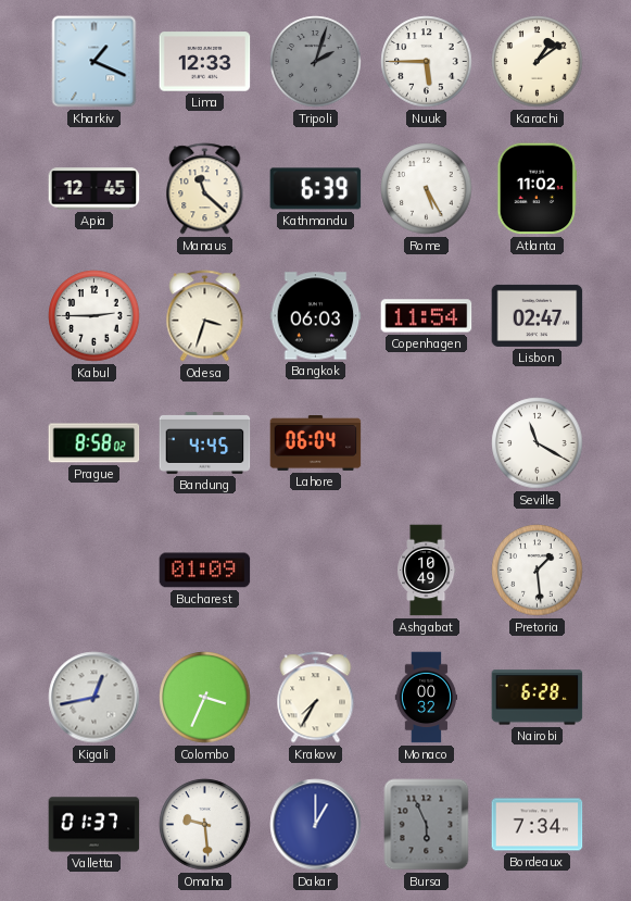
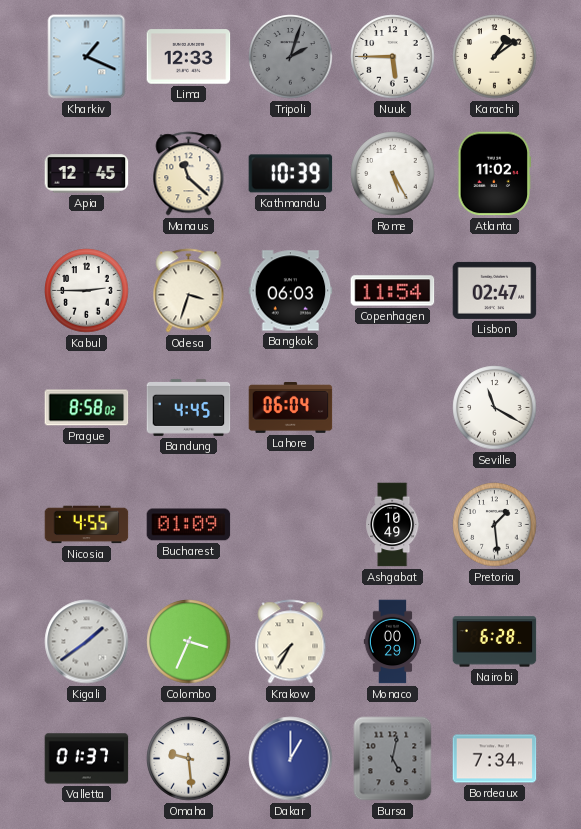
Kathmandu: 6:39 -> 10:39 (291, 174)
Nicosia: none -> 4:55 (87, 525)
Kigali: 12:43 -> 1:39 (87, 642)
Monaco: 00:32 -> 00:29 (393, 642)
Bursa: 5:56 -> 5:02 (393, 759)
